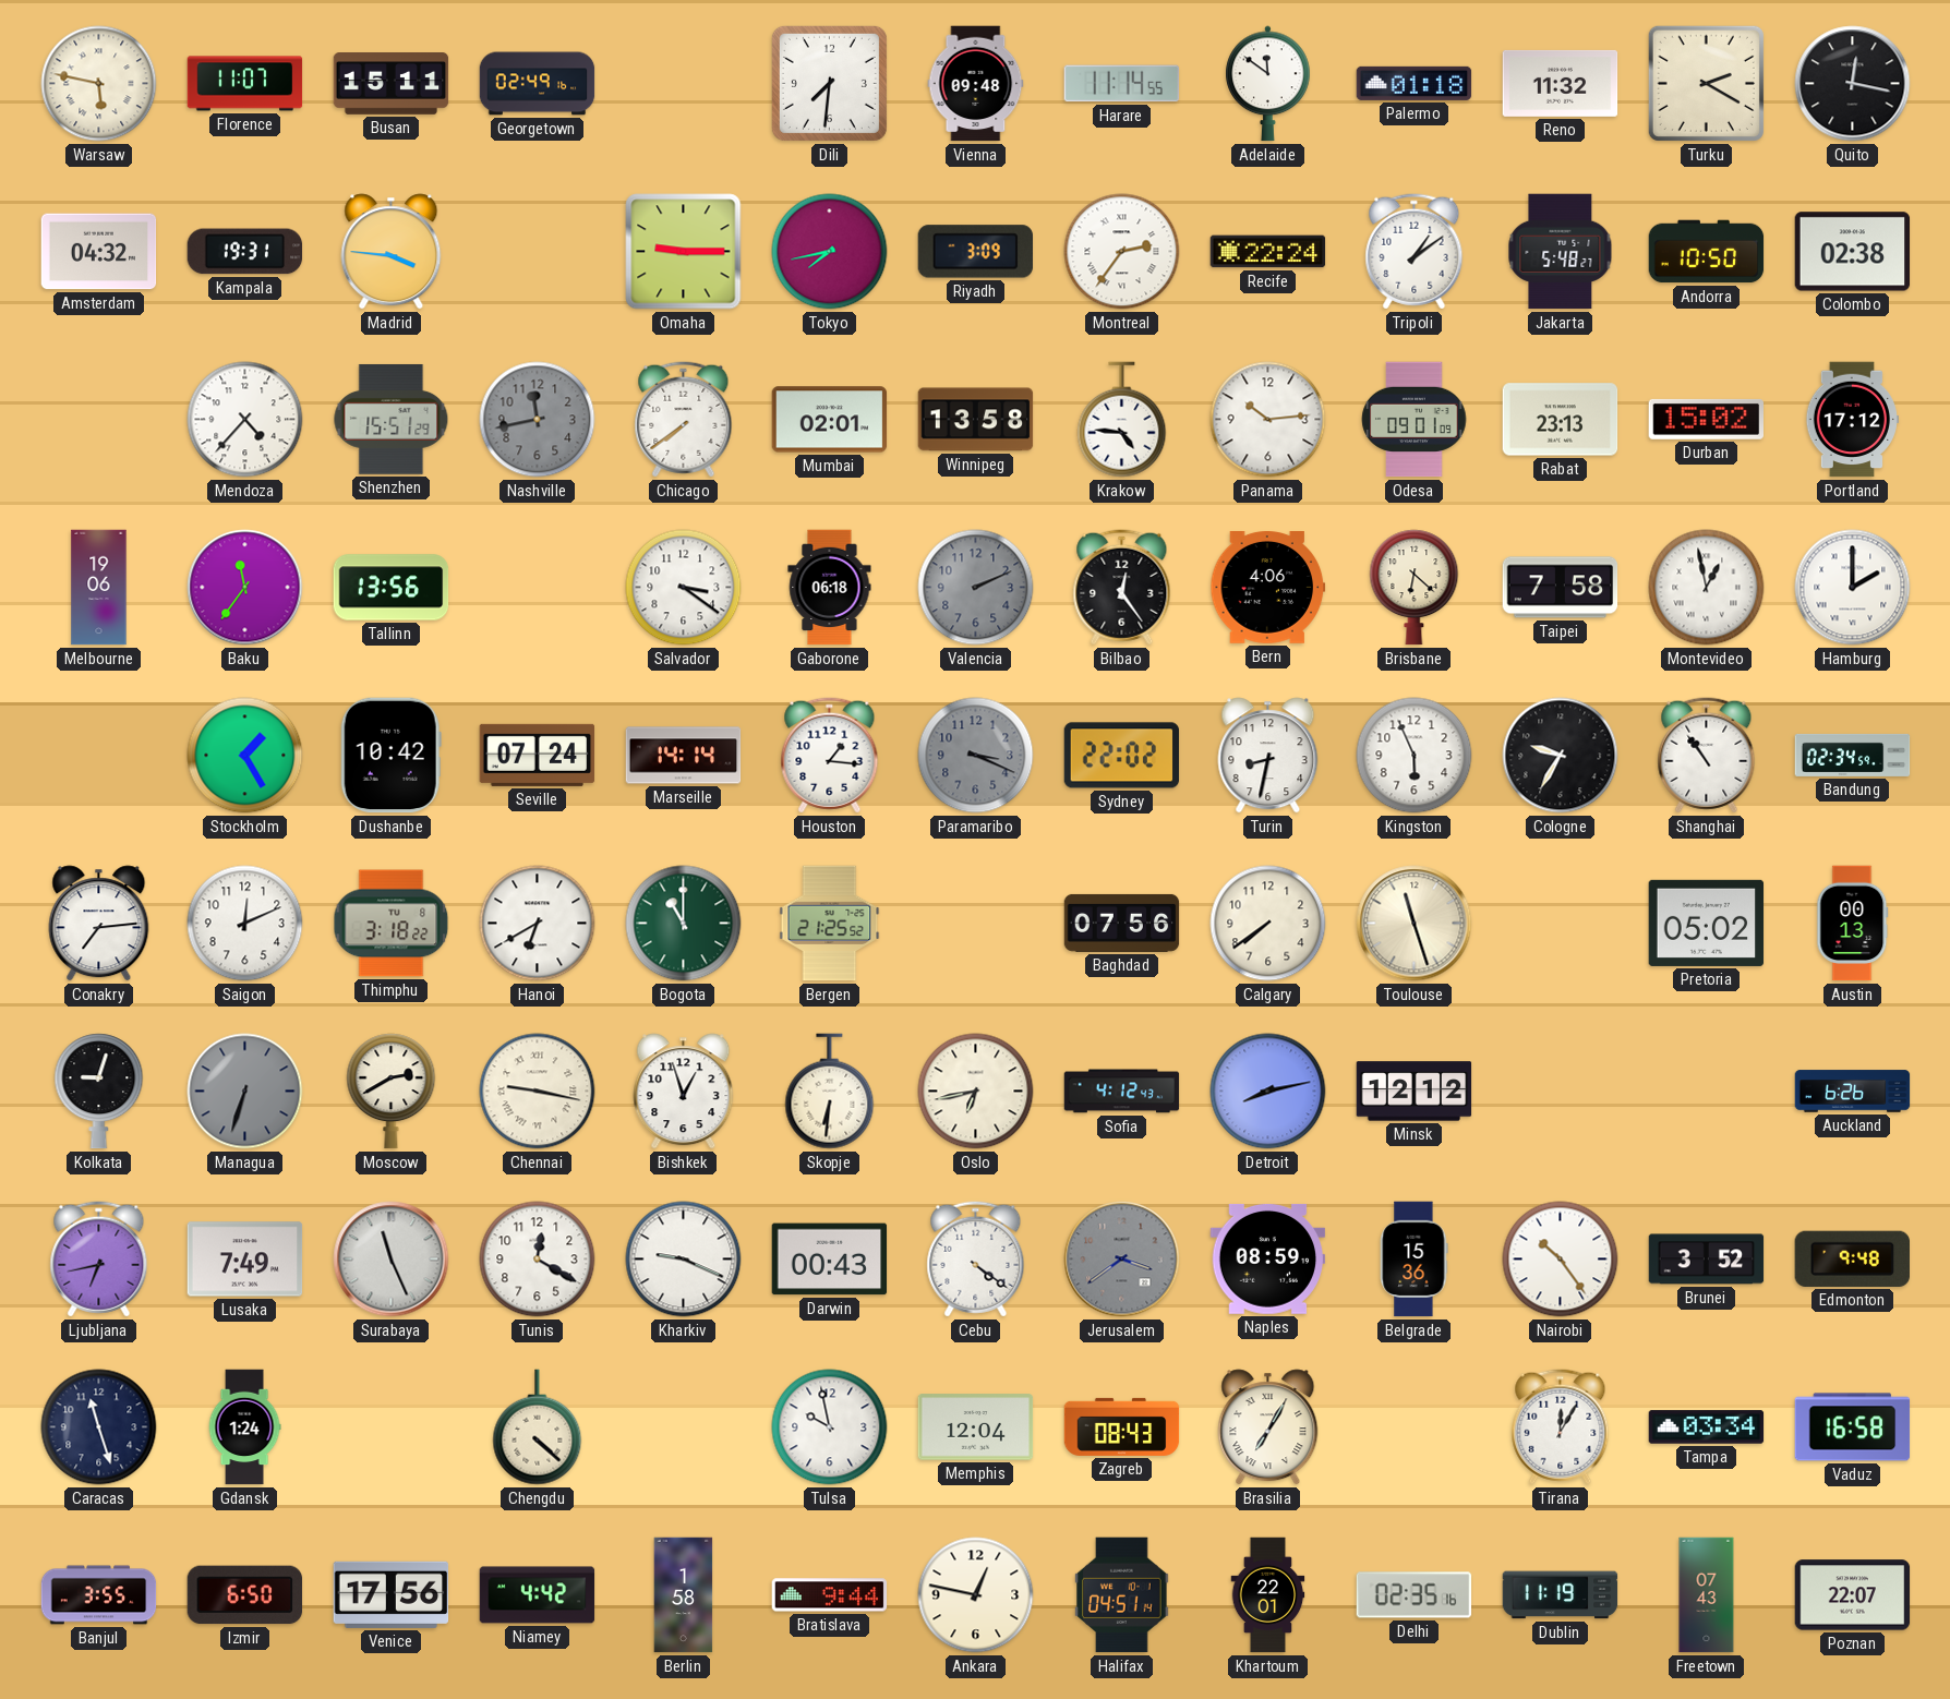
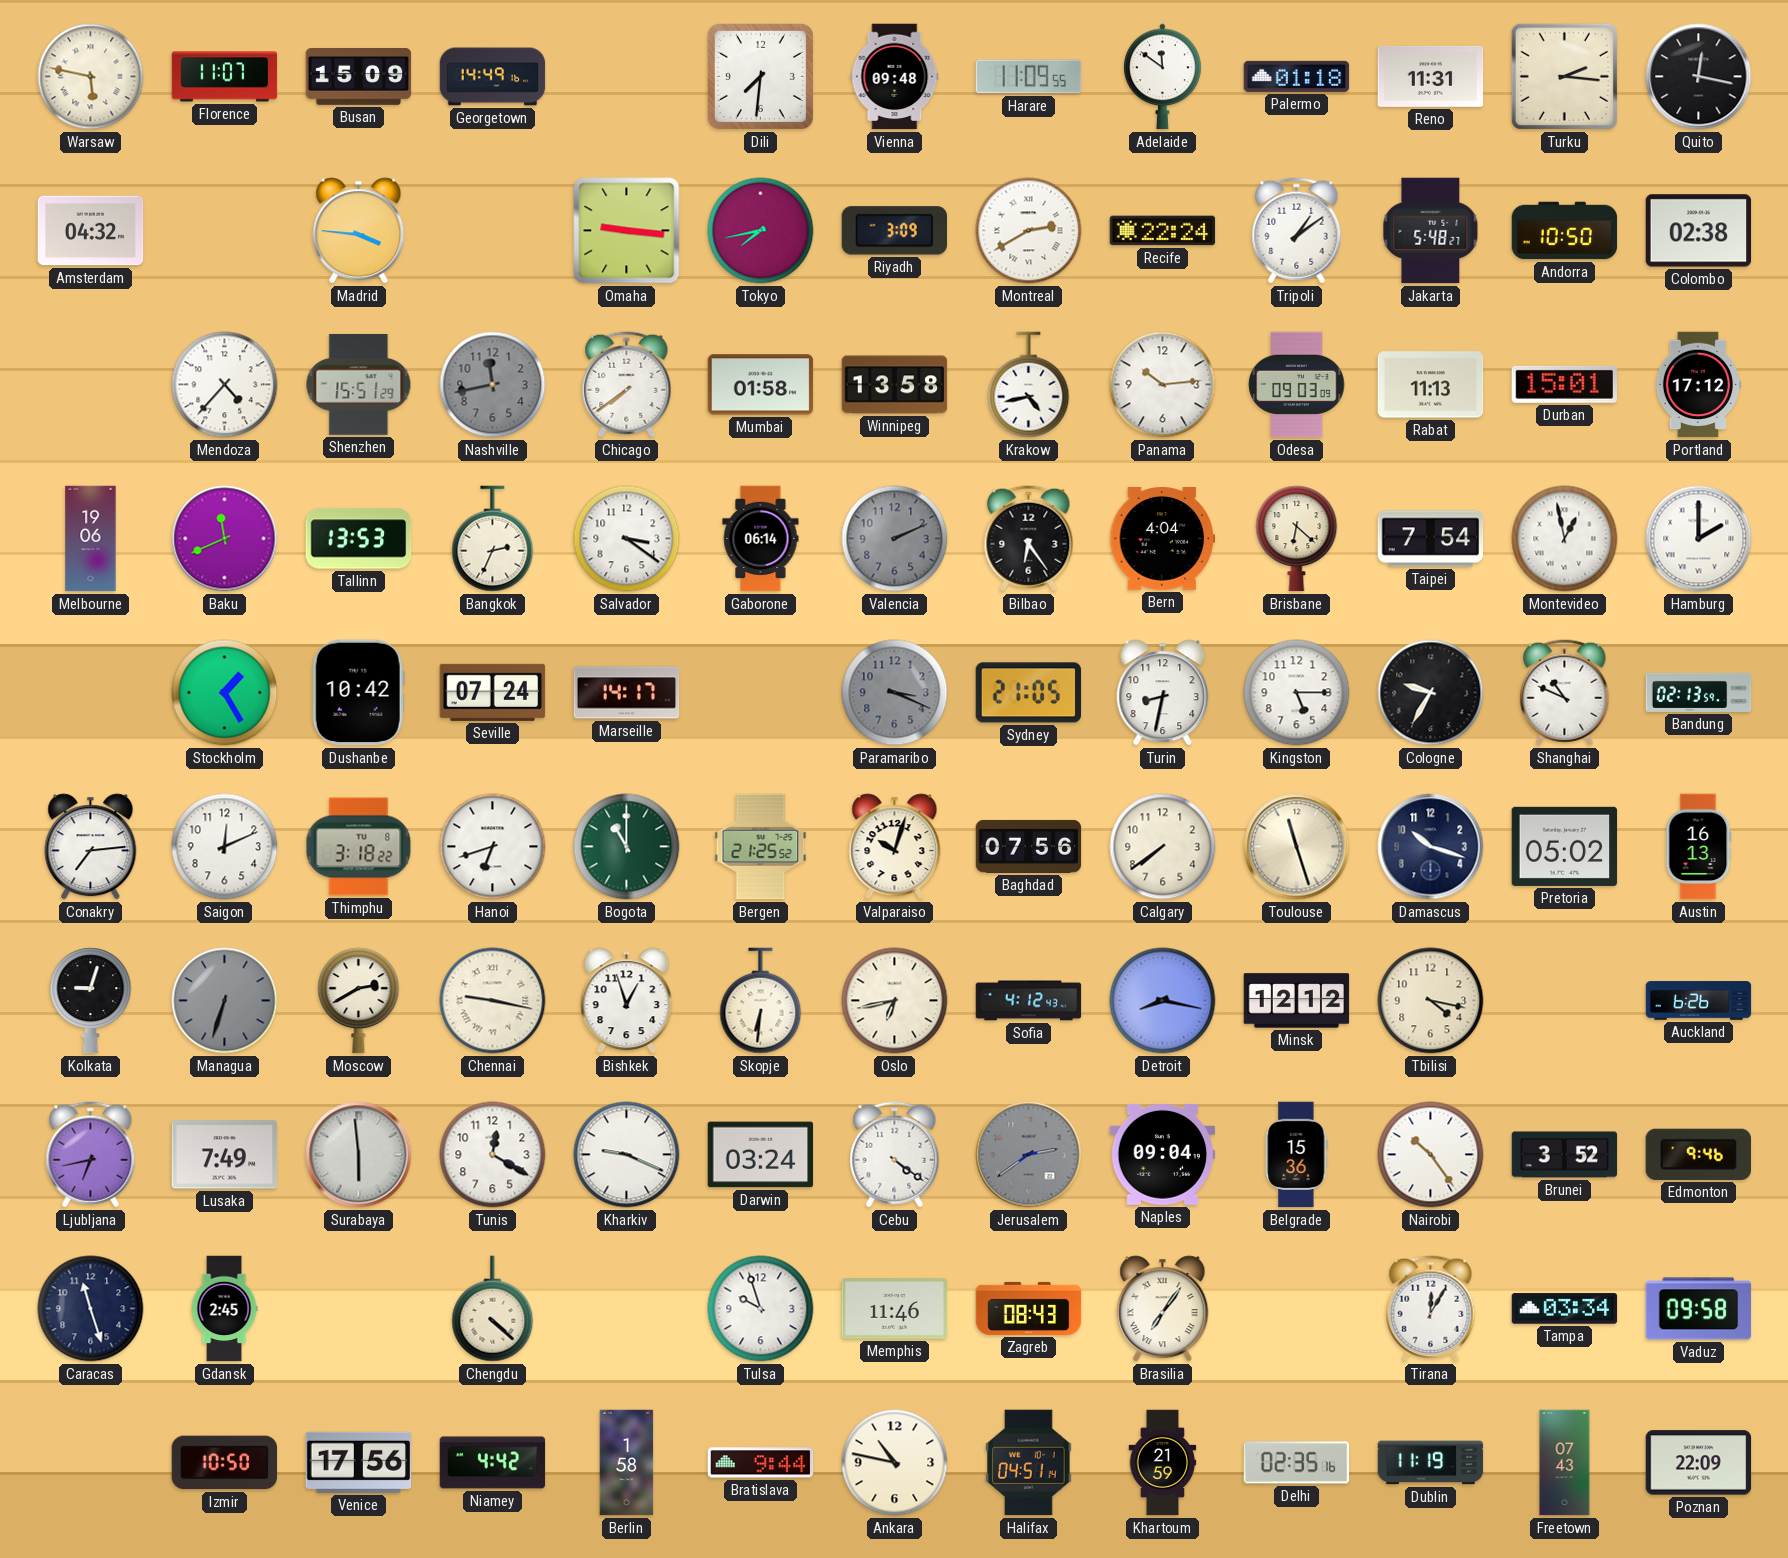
Busan: 15:11 -> 15:09 (359, 77)
Georgetown: 02:49 -> 14:49 (493, 77)
Harare: 11:14 -> 11:09 (1029, 77)
Reno: 11:32 -> 11:31 (1431, 76)
Turku: 2:20 -> 2:16 (1564, 76)
Kampala: 19:31 -> none (245, 252)
Omaha: 9:15 -> 9:16 (627, 231)
Montreal: 2:36 -> 2:40 (1029, 231)
Mumbai: 02:01 -> 01:58 (761, 385)
Krakow: 4:46 -> 4:43 (1029, 385)
Odesa: 09:01 -> 09:03 (1297, 385)
Rabat: 23:13 -> 11:13 (1431, 385)
Durban: 15:02 -> 15:01 (1564, 384)
Baku: 11:36 -> 11:41 (225, 539)
Tallinn: 13:56 -> 13:53 (359, 539)
Bangkok: none -> 2:34 (493, 539)
Gaborone: 06:18 -> 06:14 (761, 539)
Bilbao: 12:24 -> 6:24 (1029, 539)
Bern: 4:06 -> 4:04 (1163, 539)
Taipei: 7:58 -> 7:54 (1431, 539)
Marseille: 14:14 -> 14:17 (627, 693)
Houston: 1:16 -> none (830, 756)
Sydney: 22:02 -> 21:05 (1029, 693)
Kingston: 5:56 -> 5:15 (1297, 693)
Shanghai: 10:54 -> 10:49 (1565, 693)
Bandung: 02:34 -> 02:13 (1699, 692)
Hanoi: 6:40 -> 6:42 (493, 847)
Valparaiso: none -> 10:03 (895, 847)
Damascus: none -> 10:18 (1431, 847)
Austin: 00:13 -> 16:13 (1699, 847)
Detroit: 8:13 -> 8:17 (1163, 1001)
Tbilisi: none -> 4:17 (1431, 1001)
Surabaya: 11:26 -> 5:59 (359, 1155)
Darwin: 00:43 -> 03:24 (761, 1155)
Jerusalem: 3:39 -> 2:39 (1029, 1155)
Naples: 08:59 -> 09:04 (1163, 1154)
Edmonton: 9:48 -> 9:46 (1698, 1154)
Gdansk: 1:24 -> 2:45 (224, 1309)
Tulsa: 9:58 -> 9:57 (761, 1309)
Memphis: 12:04 -> 11:46 (895, 1309)
Brasilia: 7:05 -> 7:06 (1163, 1309)
Vaduz: 16:58 -> 09:58 (1699, 1309)
Banjul: 3:55 -> none (99, 1595)
Izmir: 6:50 -> 10:50 (225, 1463)
Ankara: 12:47 -> 10:47 (895, 1463)
Khartoum: 22:01 -> 21:59 (1163, 1463)
Poznan: 22:07 -> 22:09 (1699, 1463)
